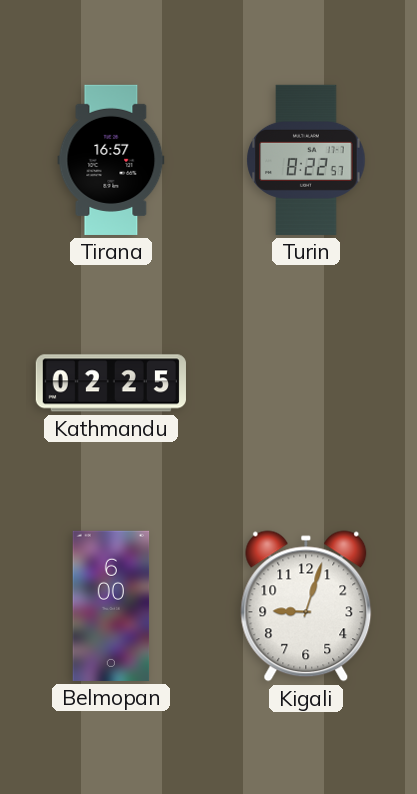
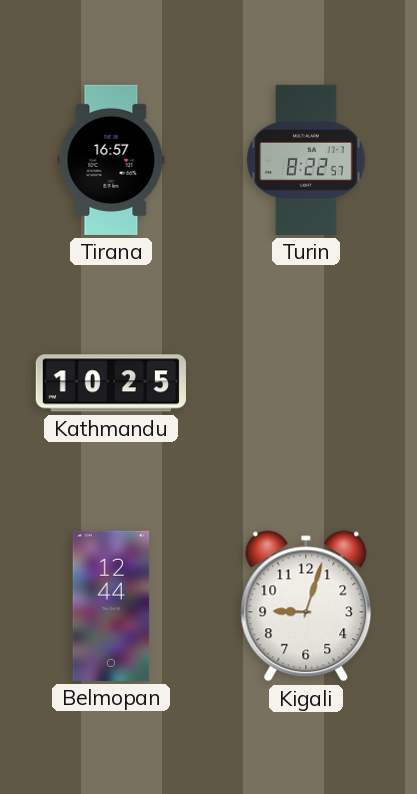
Kathmandu: 02:25 -> 10:25 (111, 383)
Belmopan: 6:00 -> 12:44 (111, 606)
